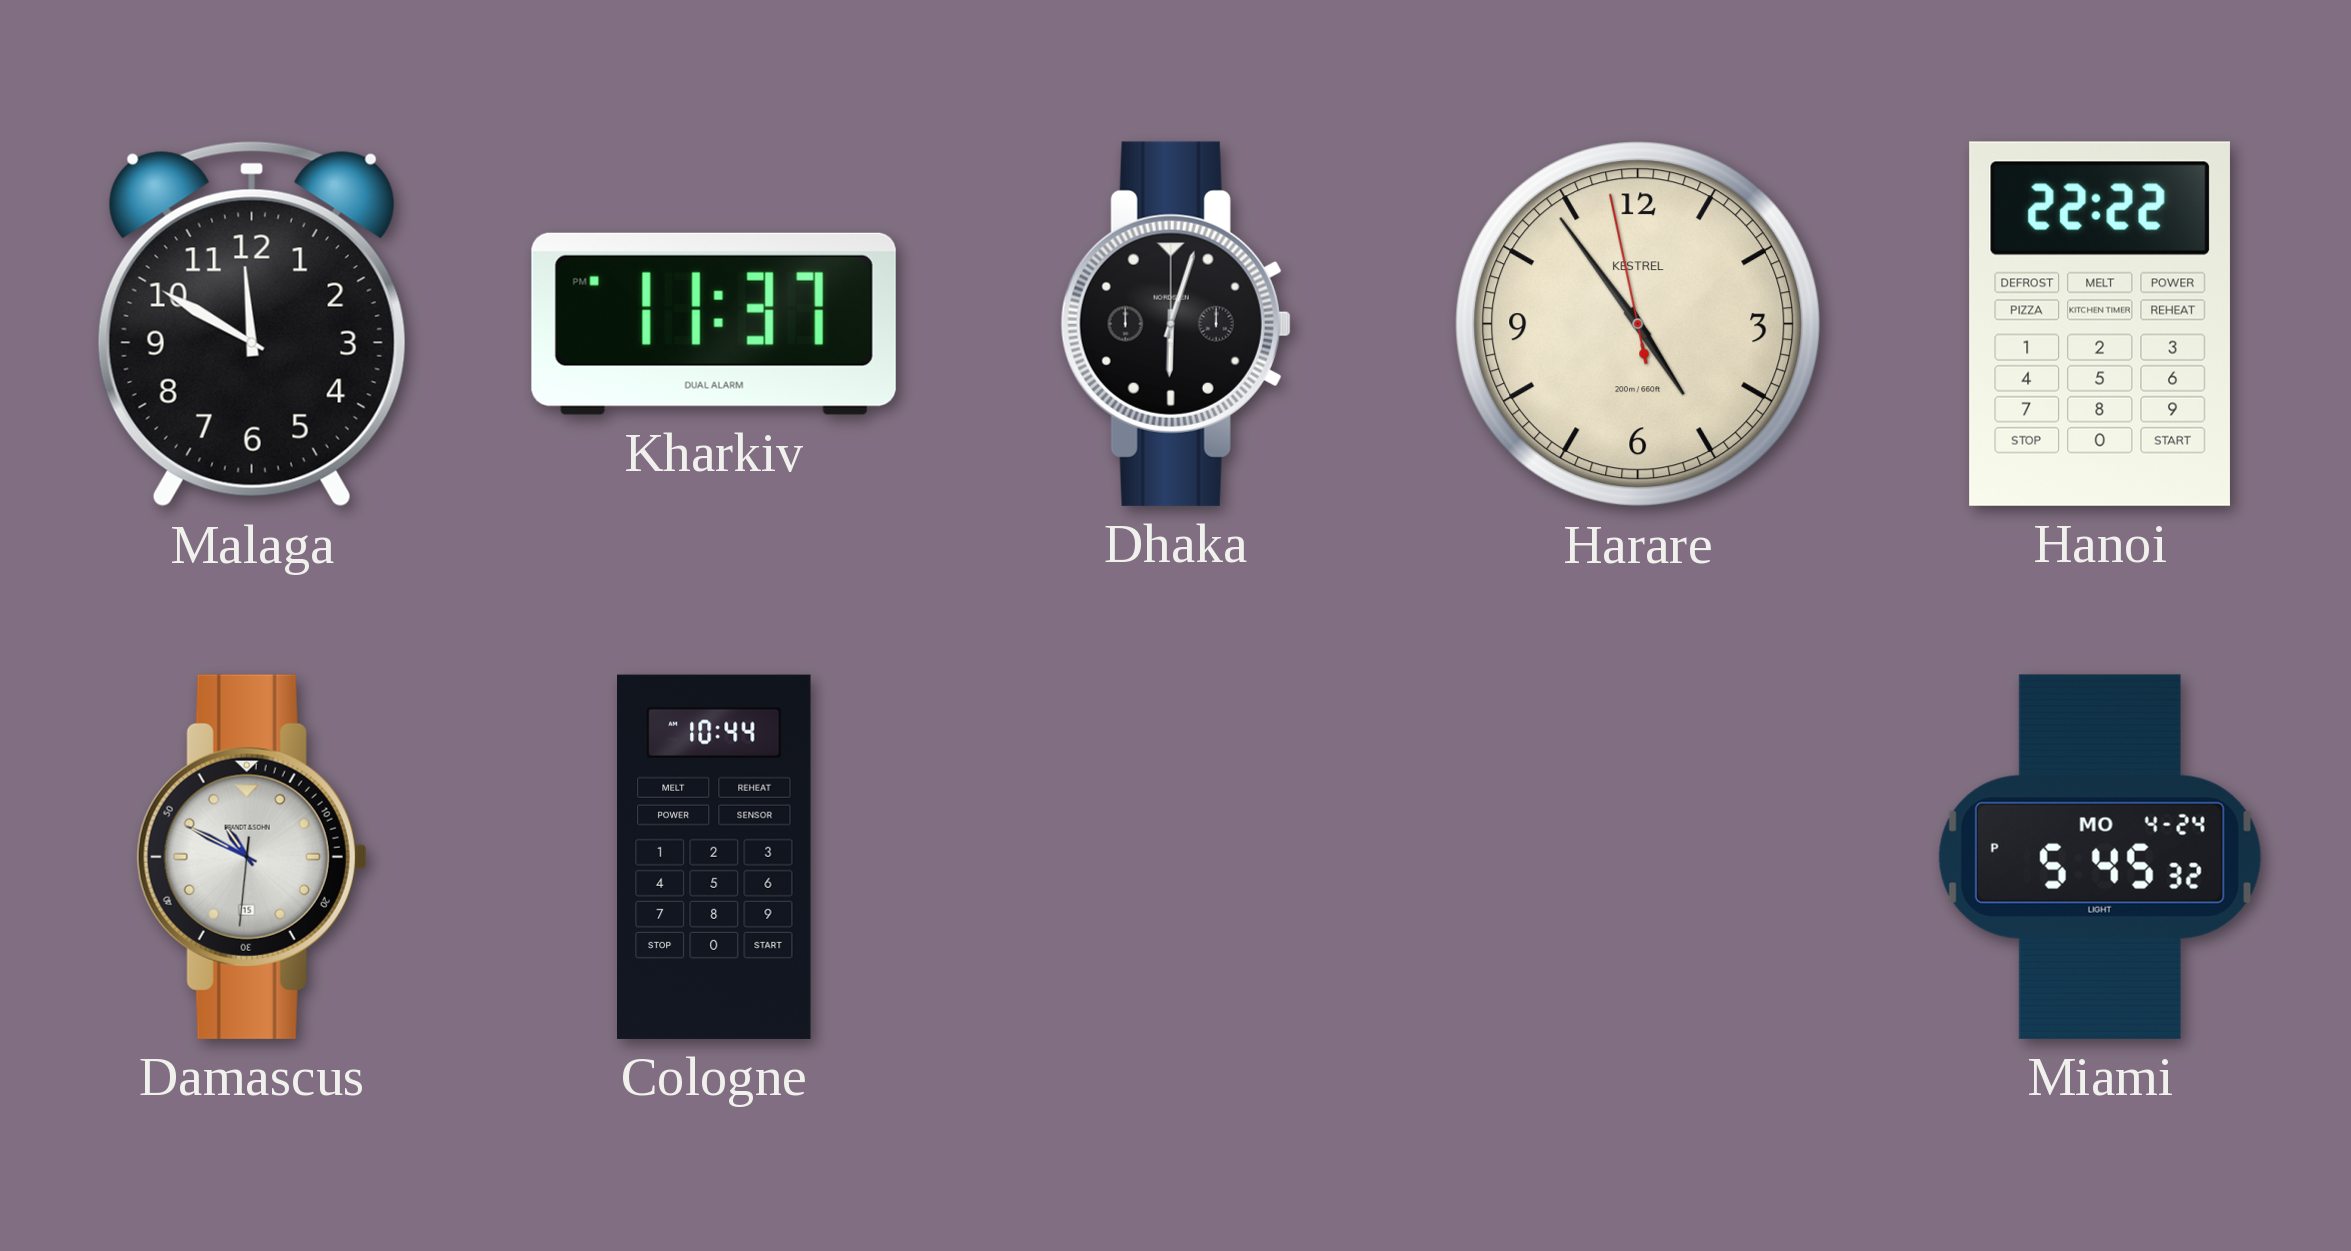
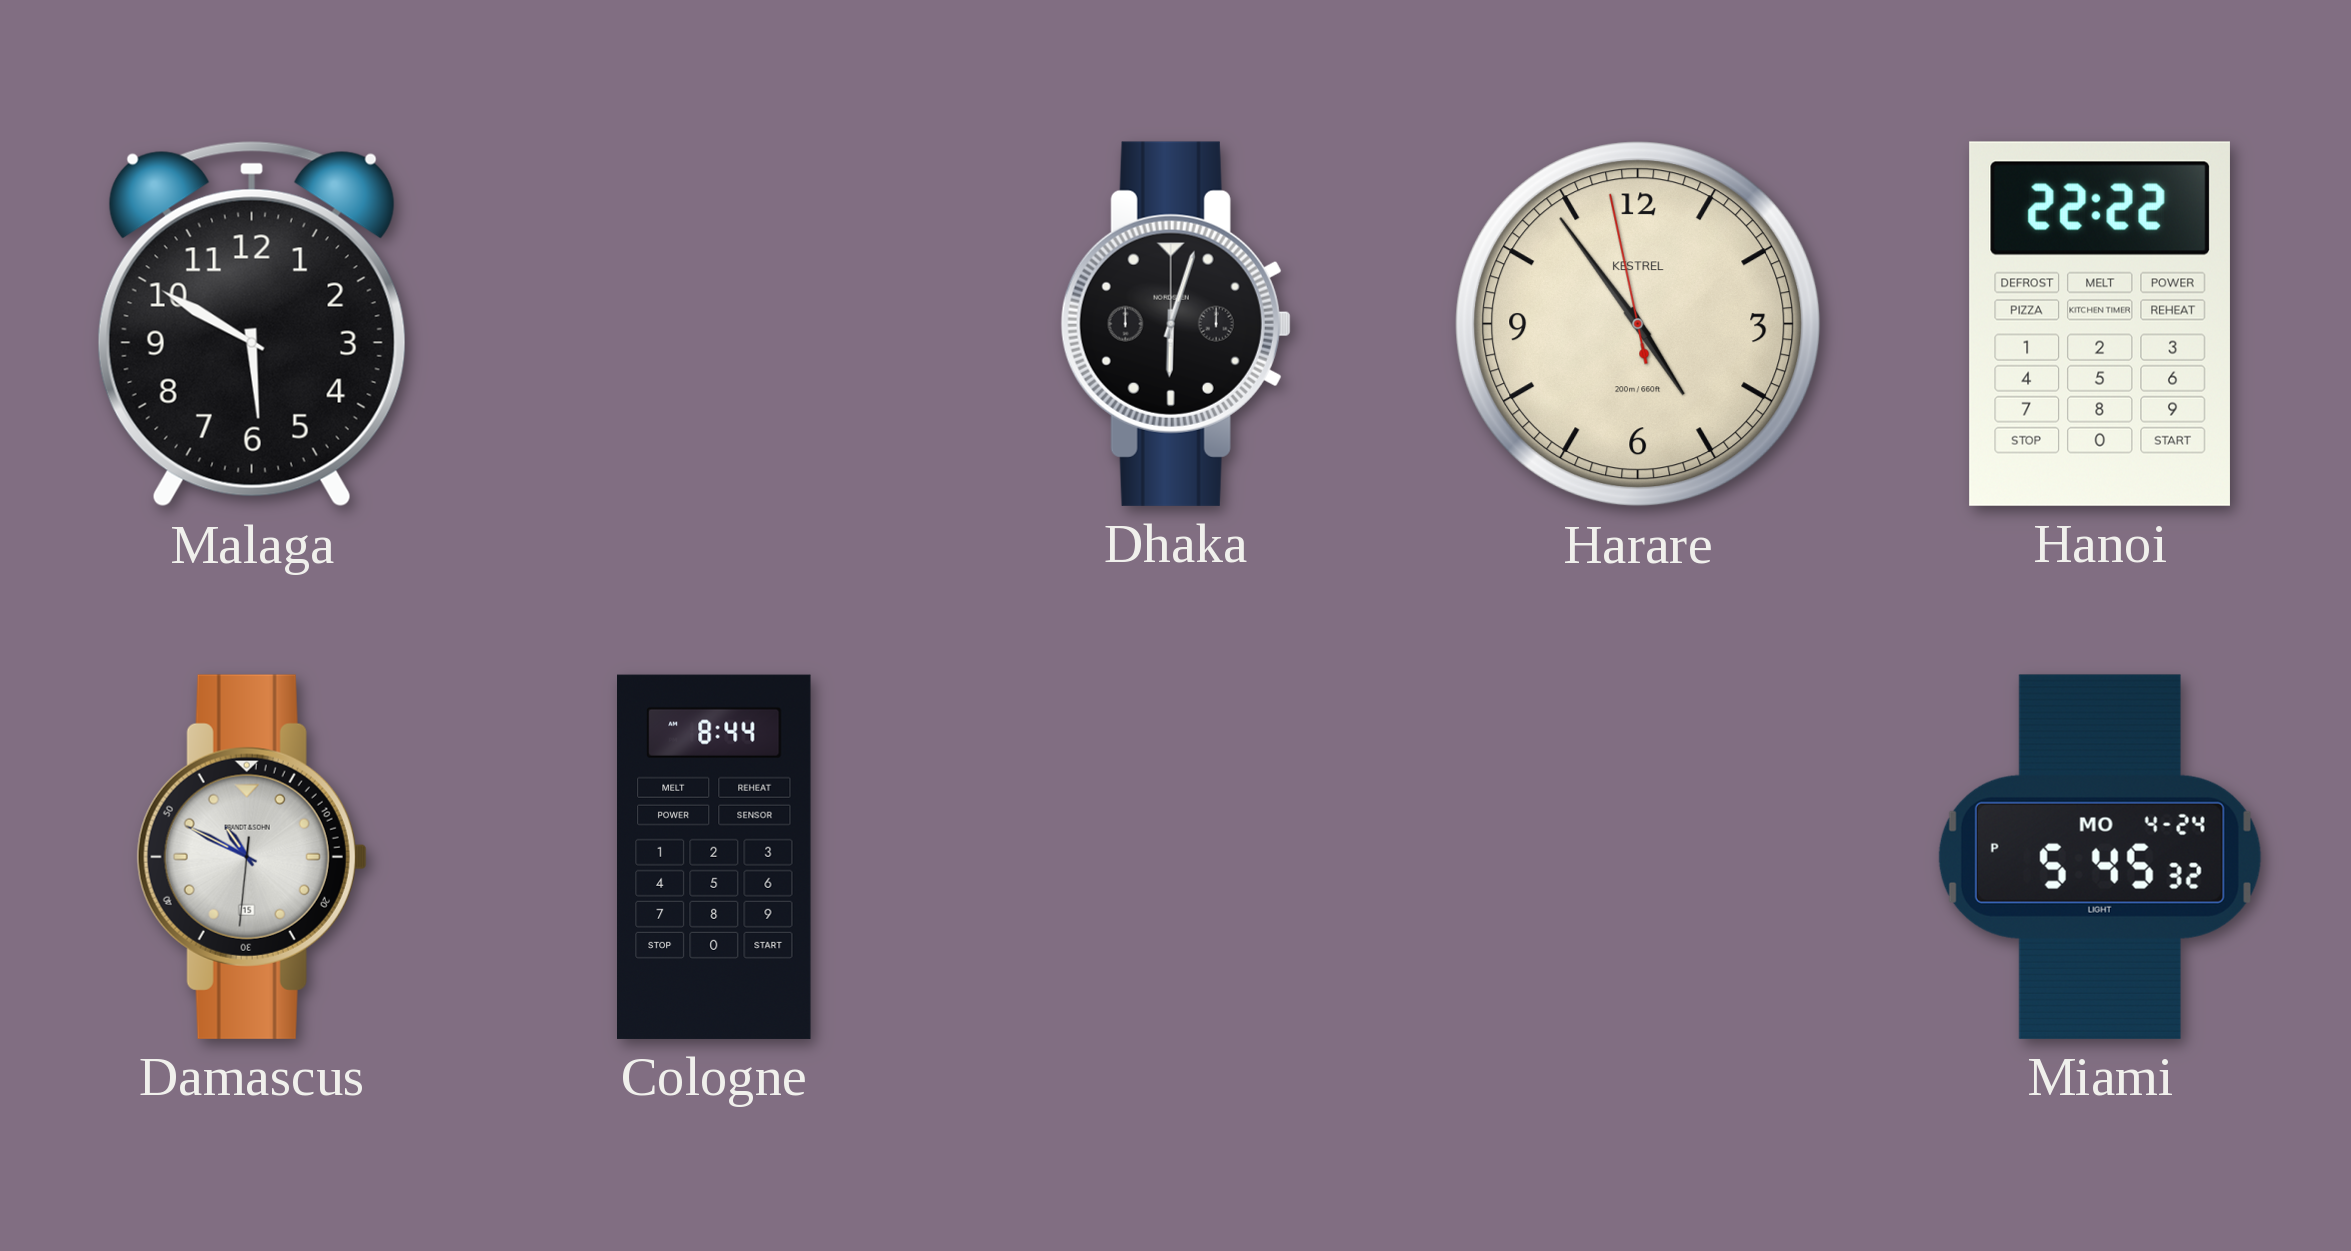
Malaga: 11:50 -> 5:50 (252, 324)
Kharkiv: 11:37 -> none (714, 324)
Cologne: 10:44 -> 8:44 (715, 857)
